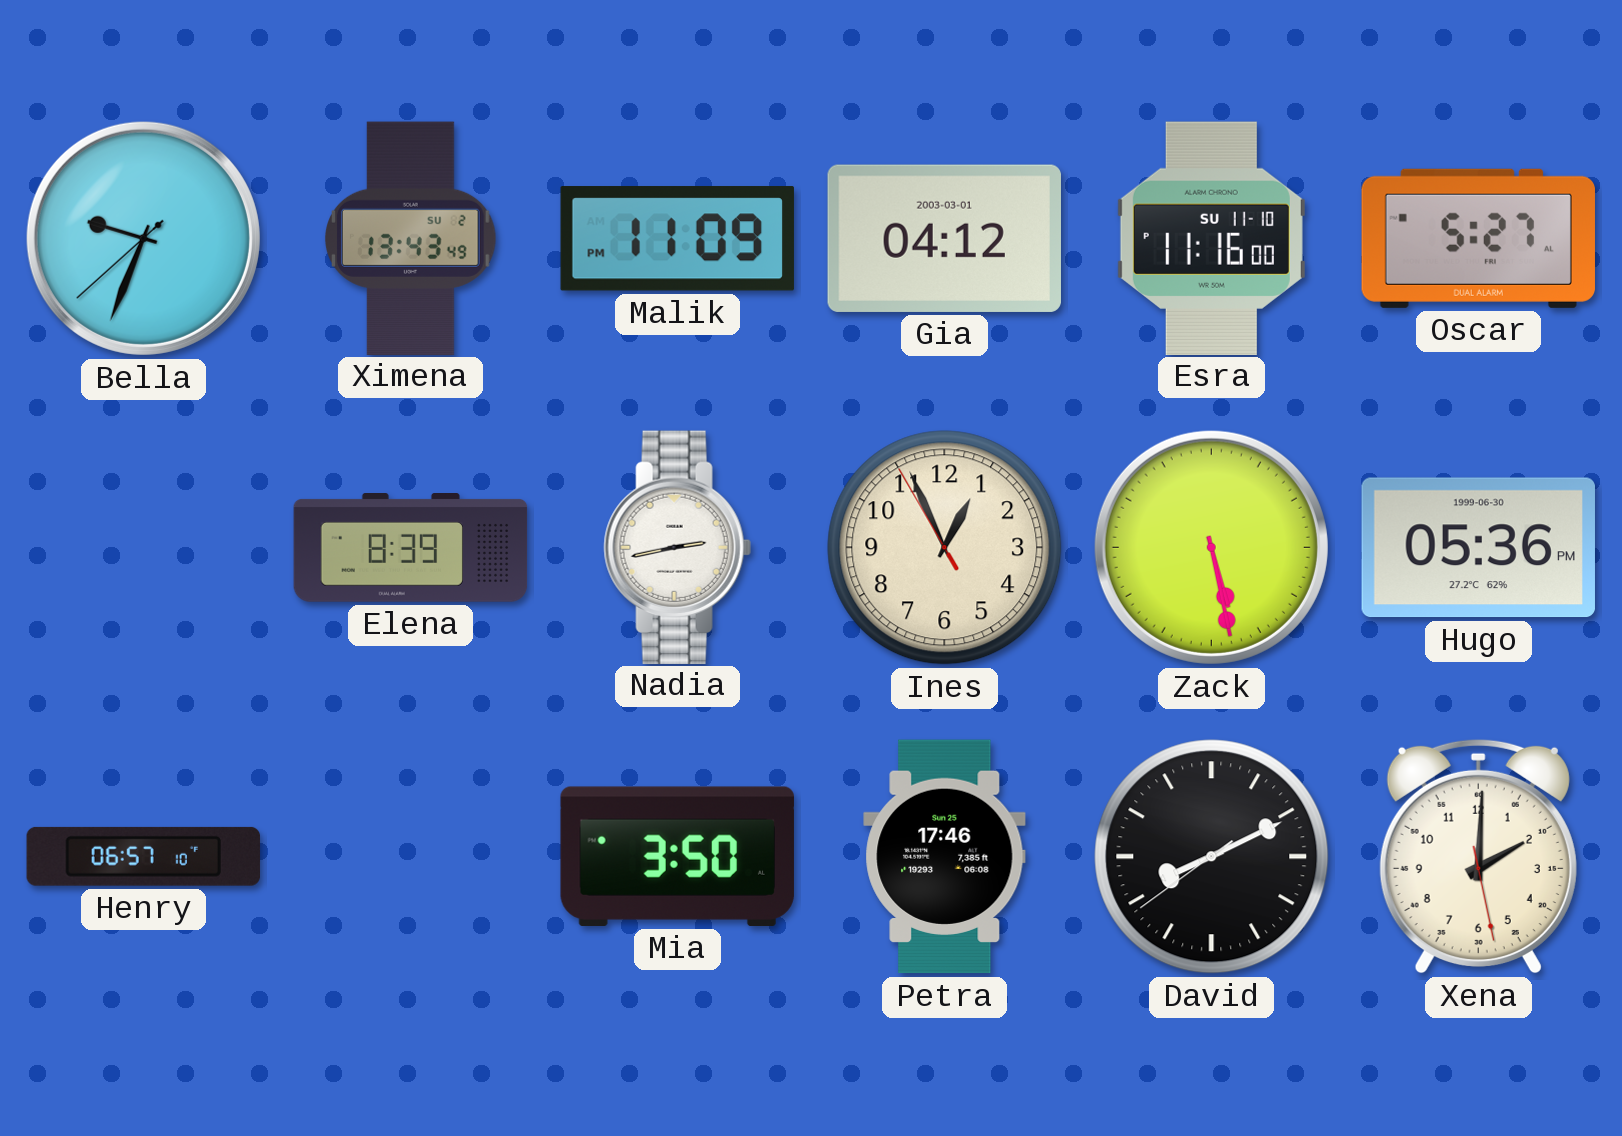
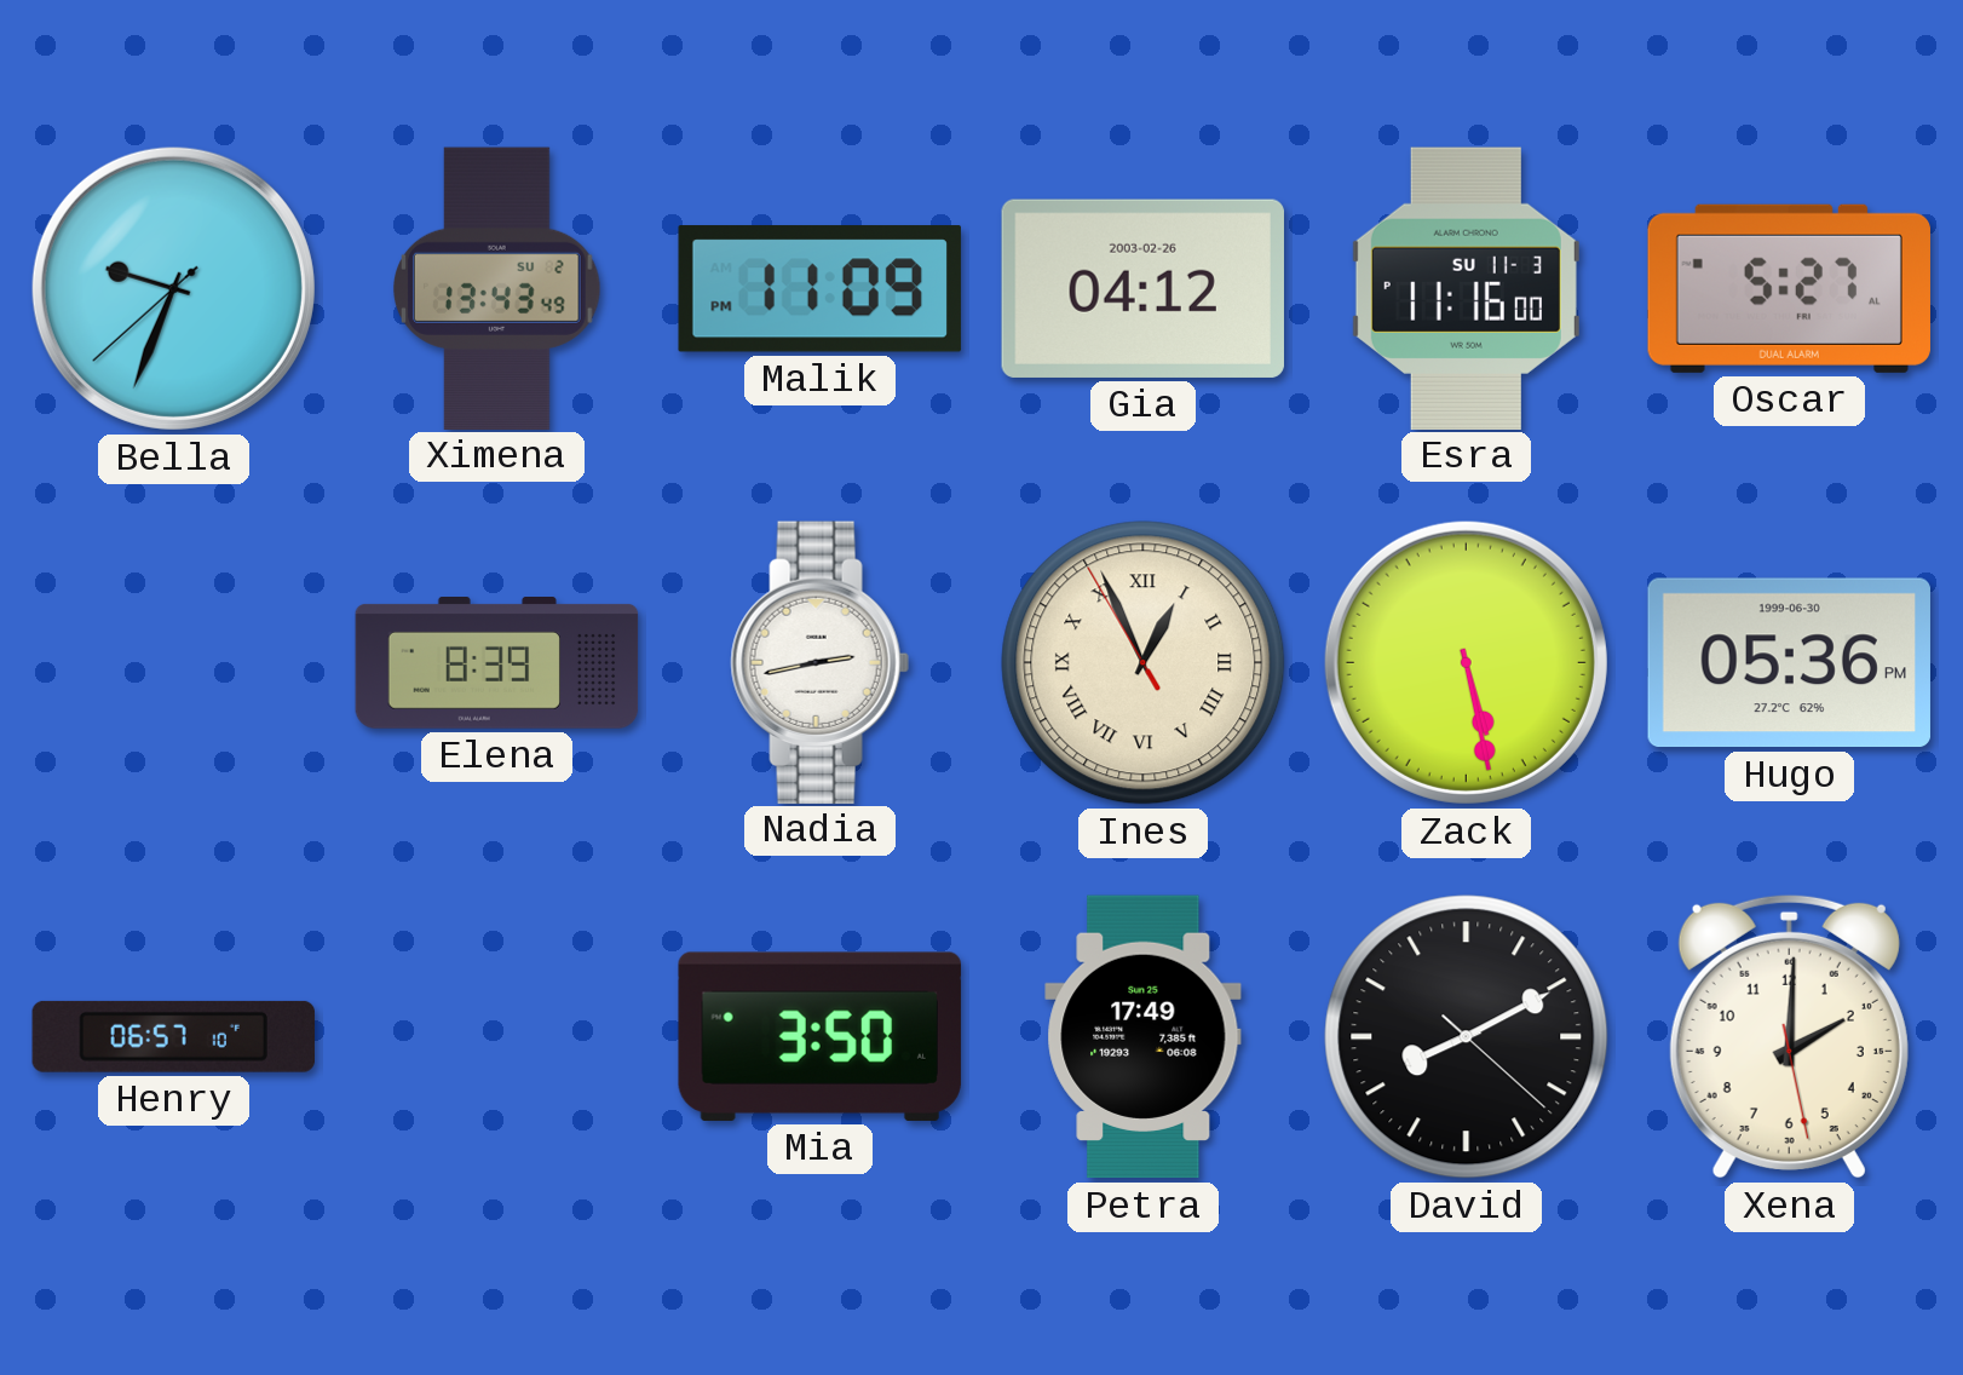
Gia date: 2003-03-01 -> 2003-02-26 (1142, 288)
Esra date: SU 11-10 -> SU 11-3 (1466, 288)
Ines numerals: Arabic -> Roman (1144, 663)
Petra: 17:46 -> 17:49 (1144, 1037)
David: 8:10:39 -> 8:10:22 (1467, 1037)
